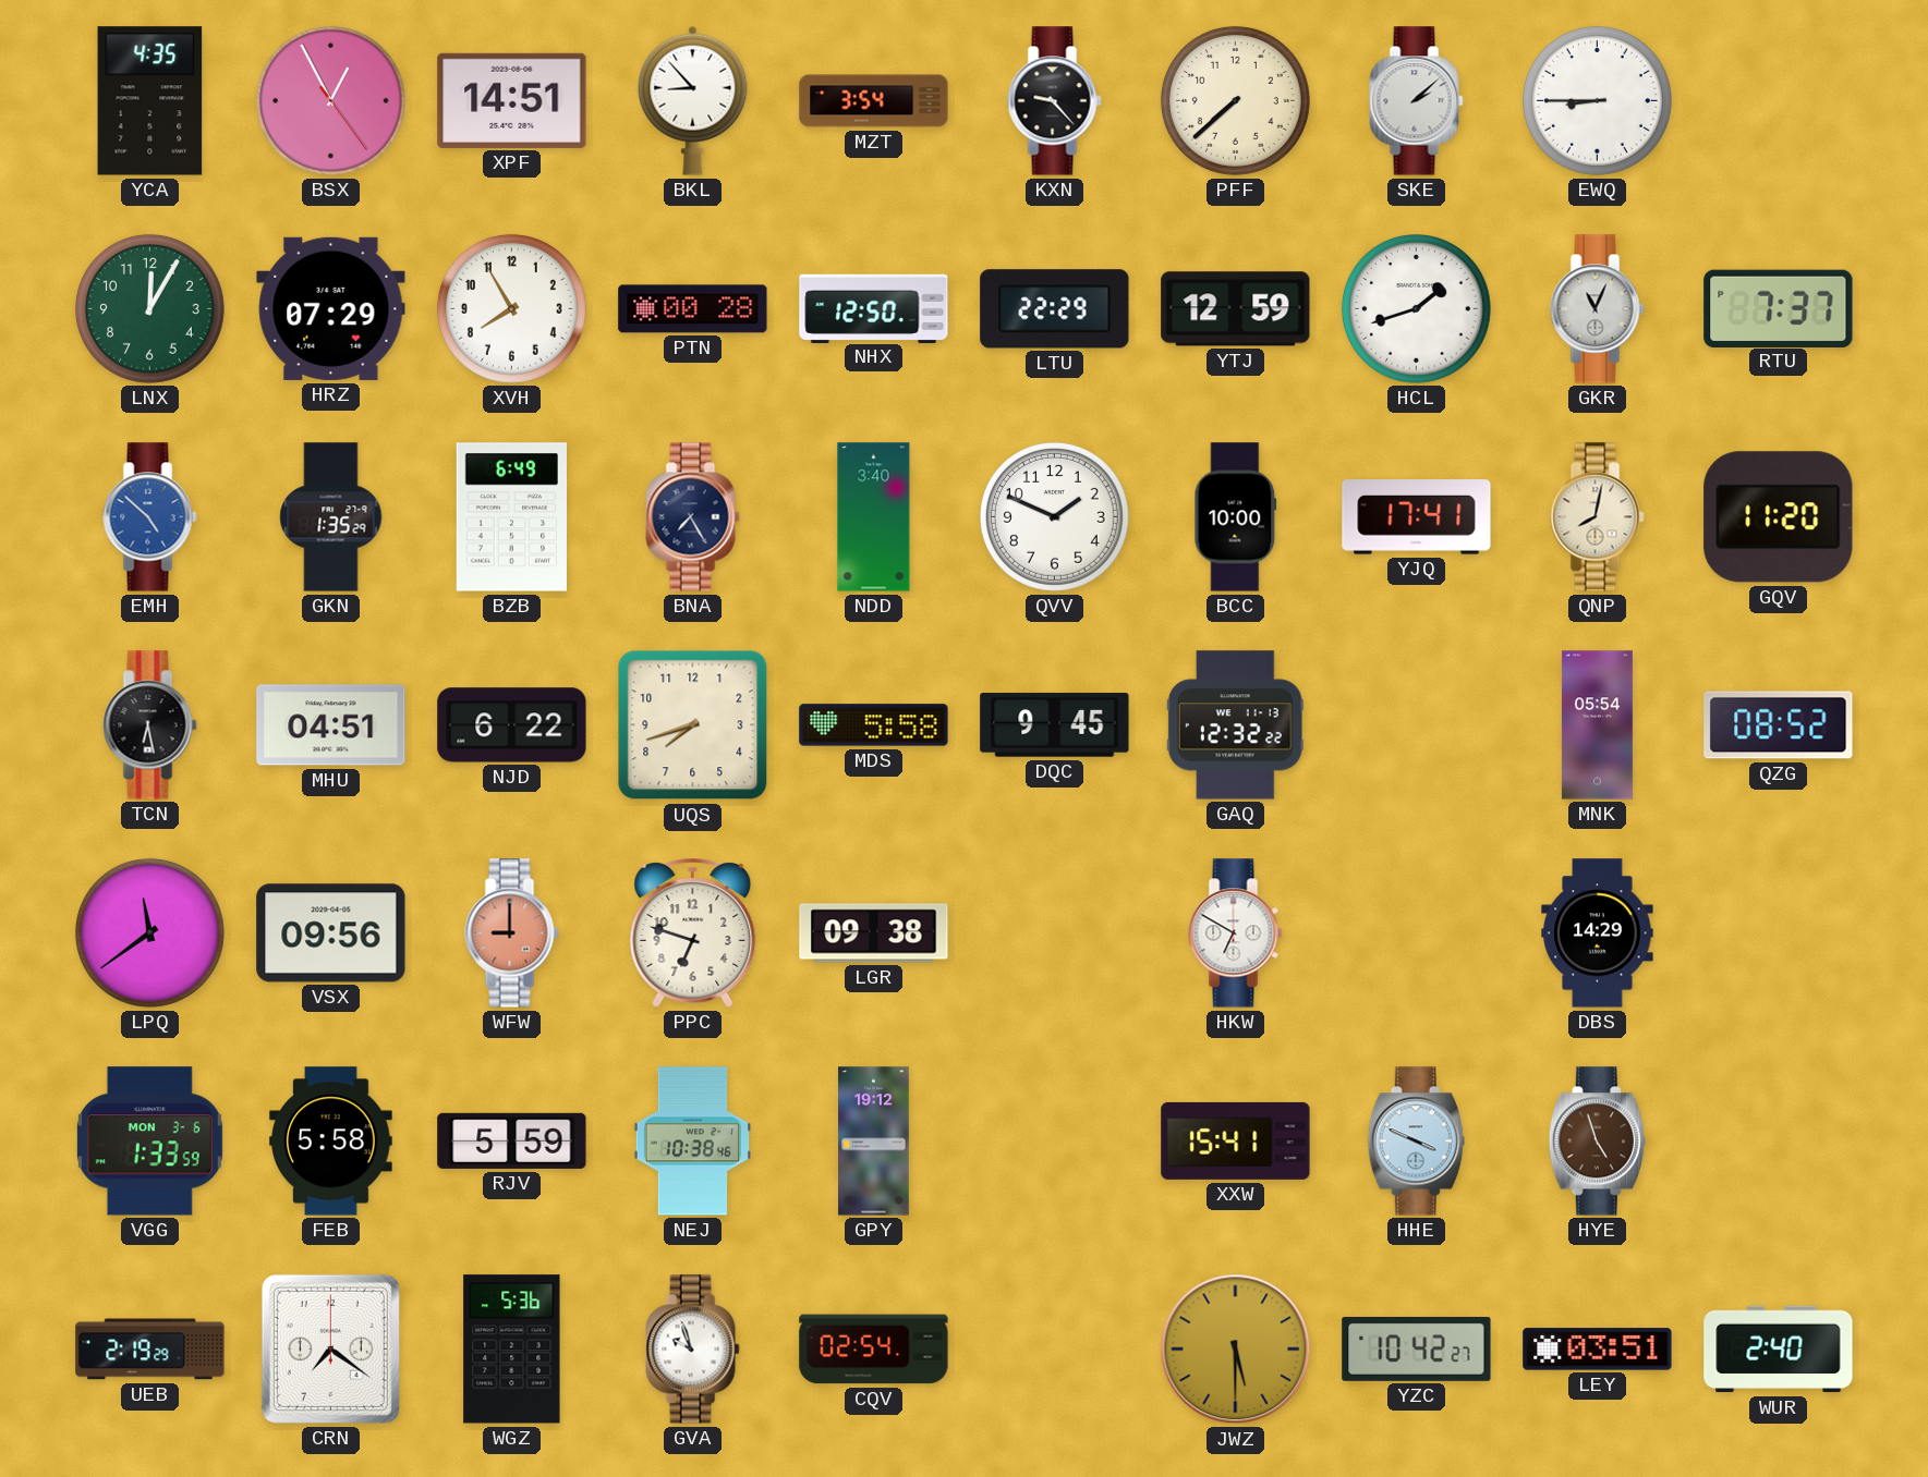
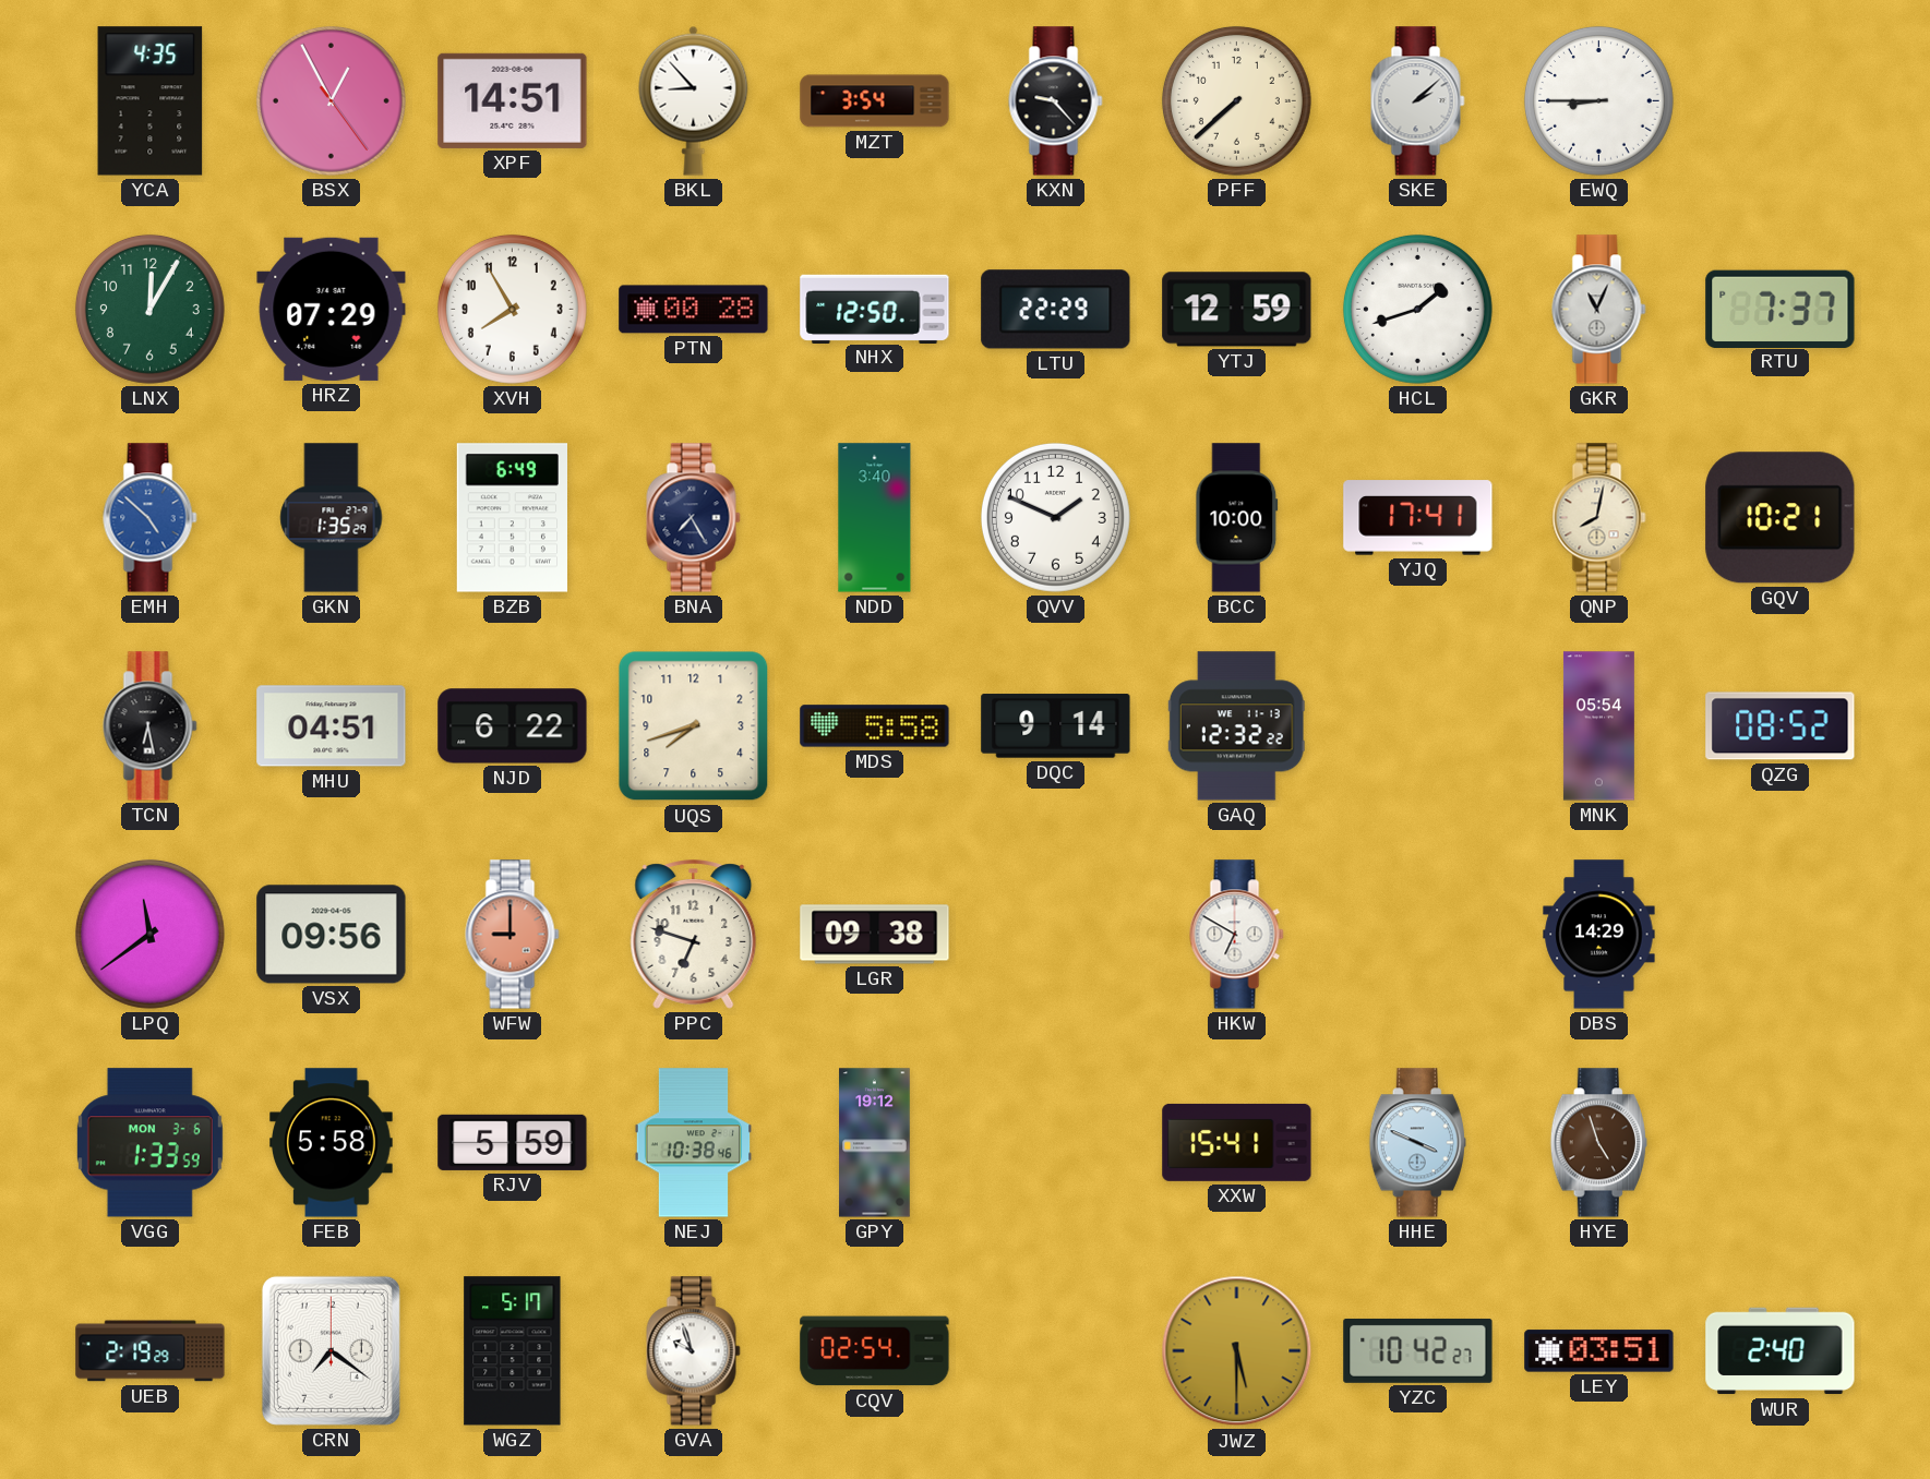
GQV: 11:20 -> 10:21 (1781, 518)
DQC: 9:45 -> 9:14 (1056, 726)
WGZ: 5:36 -> 5:17 (513, 1351)
